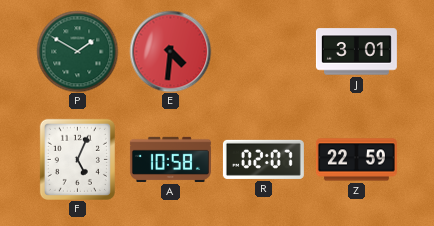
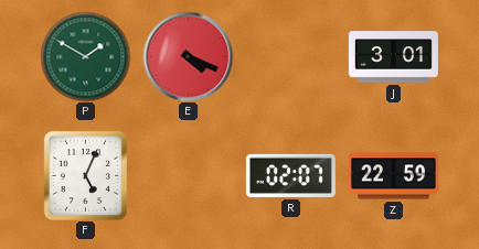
E: 4:31 -> 4:19 (188, 56)
A: 10:58 -> none (170, 159)
